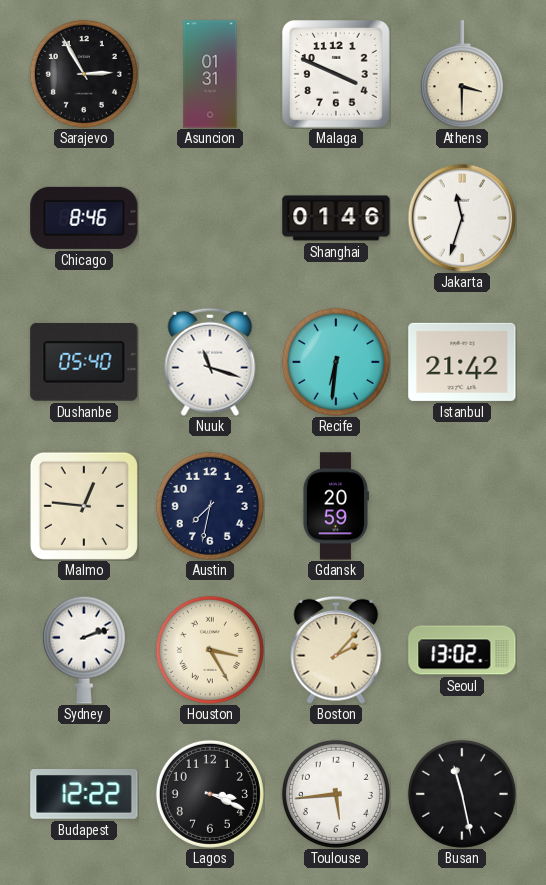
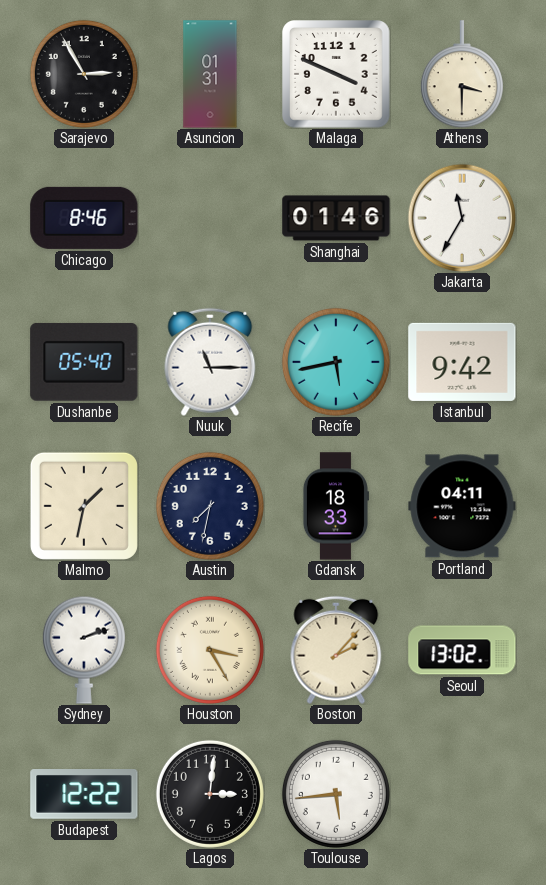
Jakarta: 11:33 -> 11:35 (462, 218)
Nuuk: 11:18 -> 11:15 (210, 362)
Recife: 6:31 -> 5:43 (336, 362)
Istanbul: 21:42 -> 9:42 (462, 362)
Malmo: 12:46 -> 1:32 (84, 506)
Gdansk: 20:59 -> 18:33 (335, 506)
Portland: none -> 04:11 (462, 506)
Lagos: 3:19 -> 3:01 (210, 794)
Busan: 11:28 -> none (462, 794)
